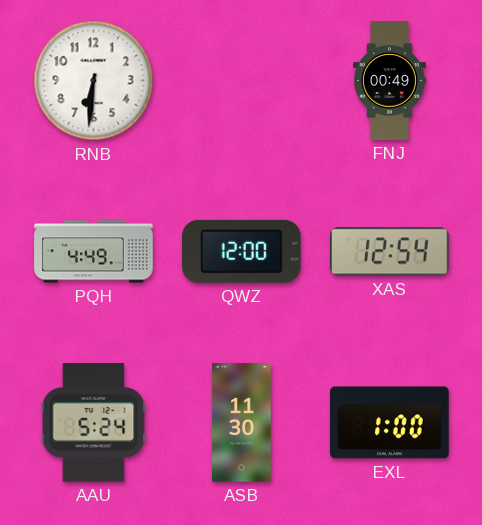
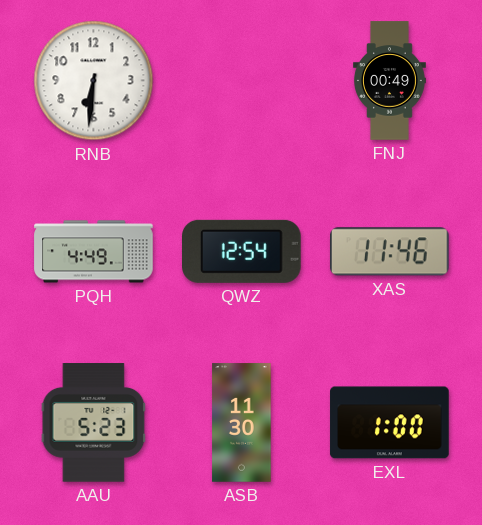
QWZ: 12:00 -> 12:54 (242, 251)
XAS: 12:54 -> 11:46 (390, 252)
AAU: 5:24 -> 5:23 (94, 423)
